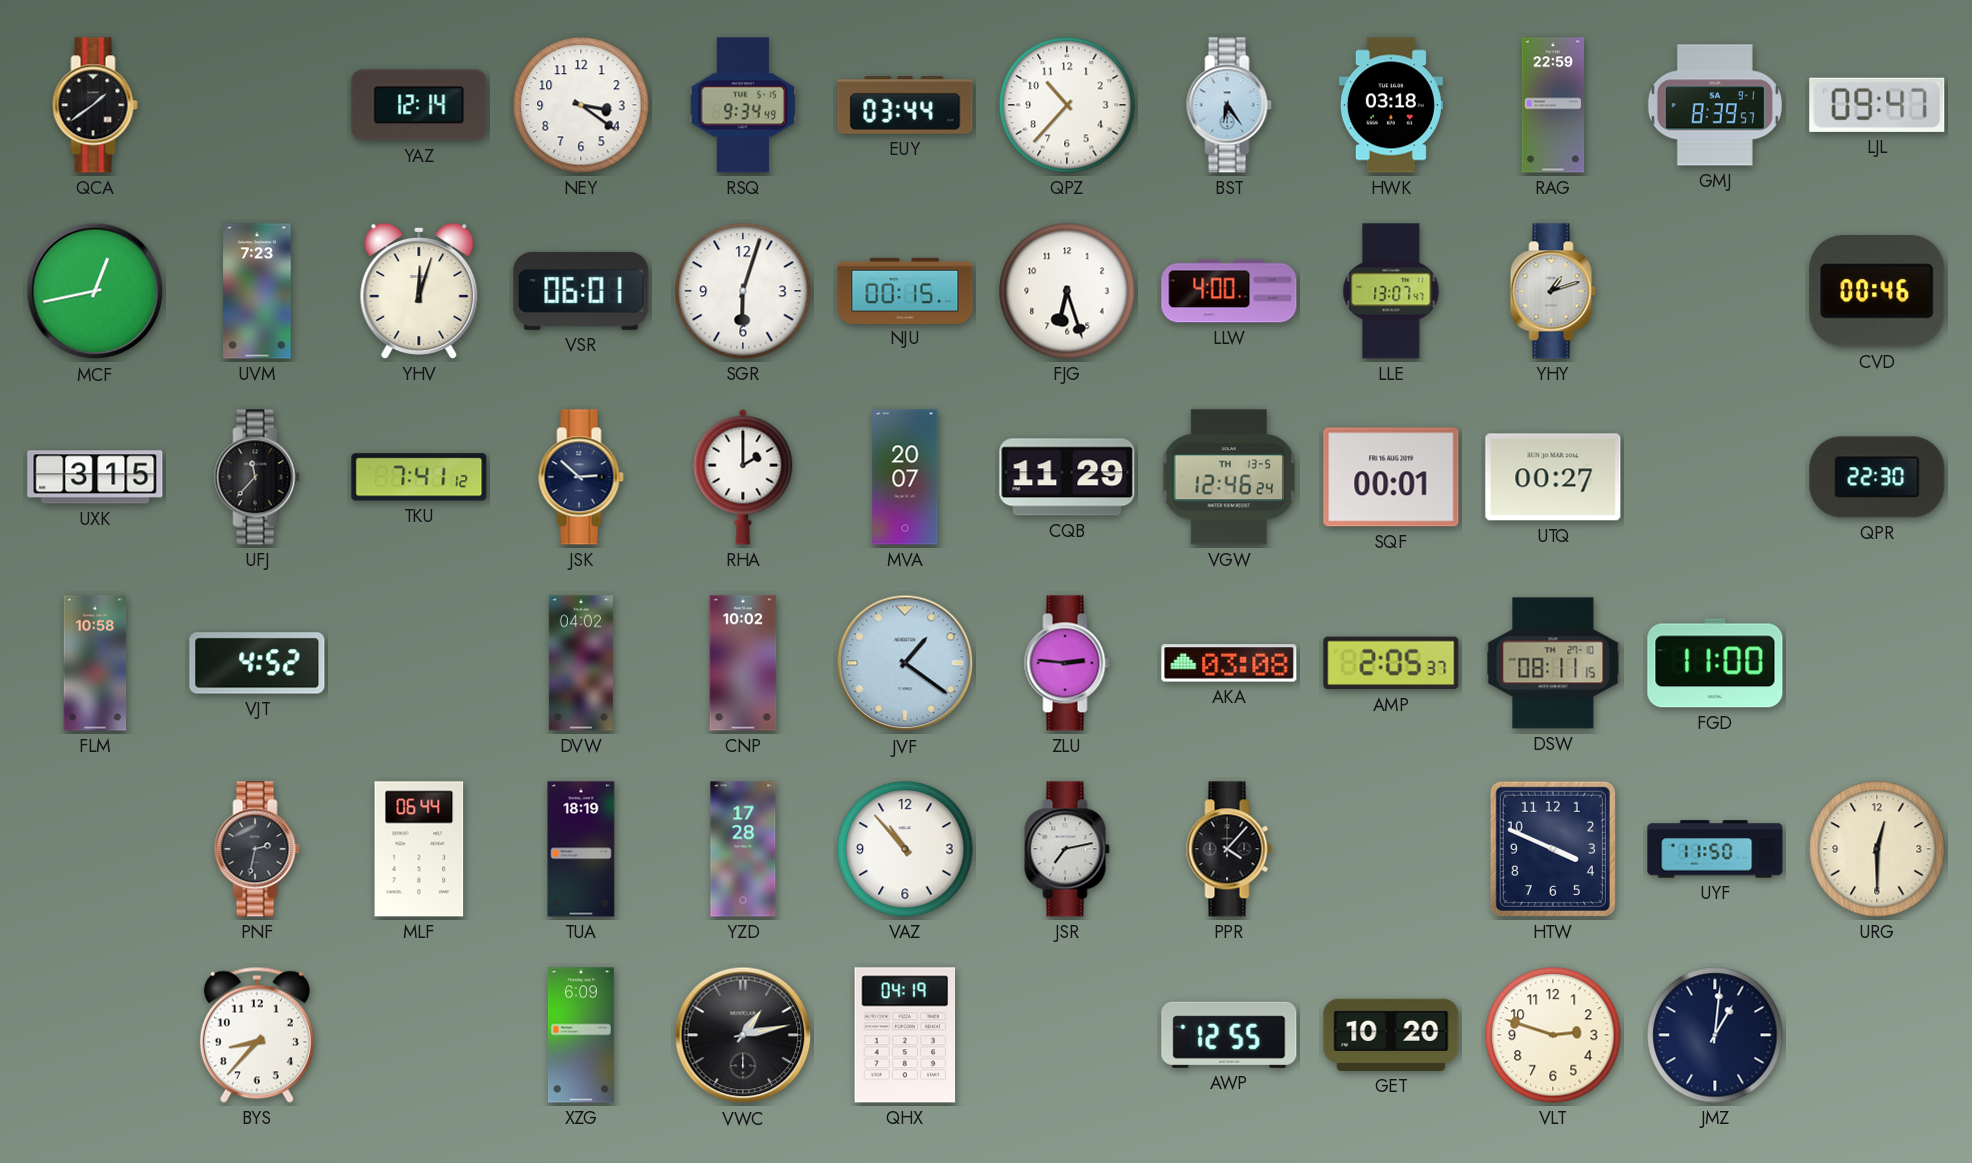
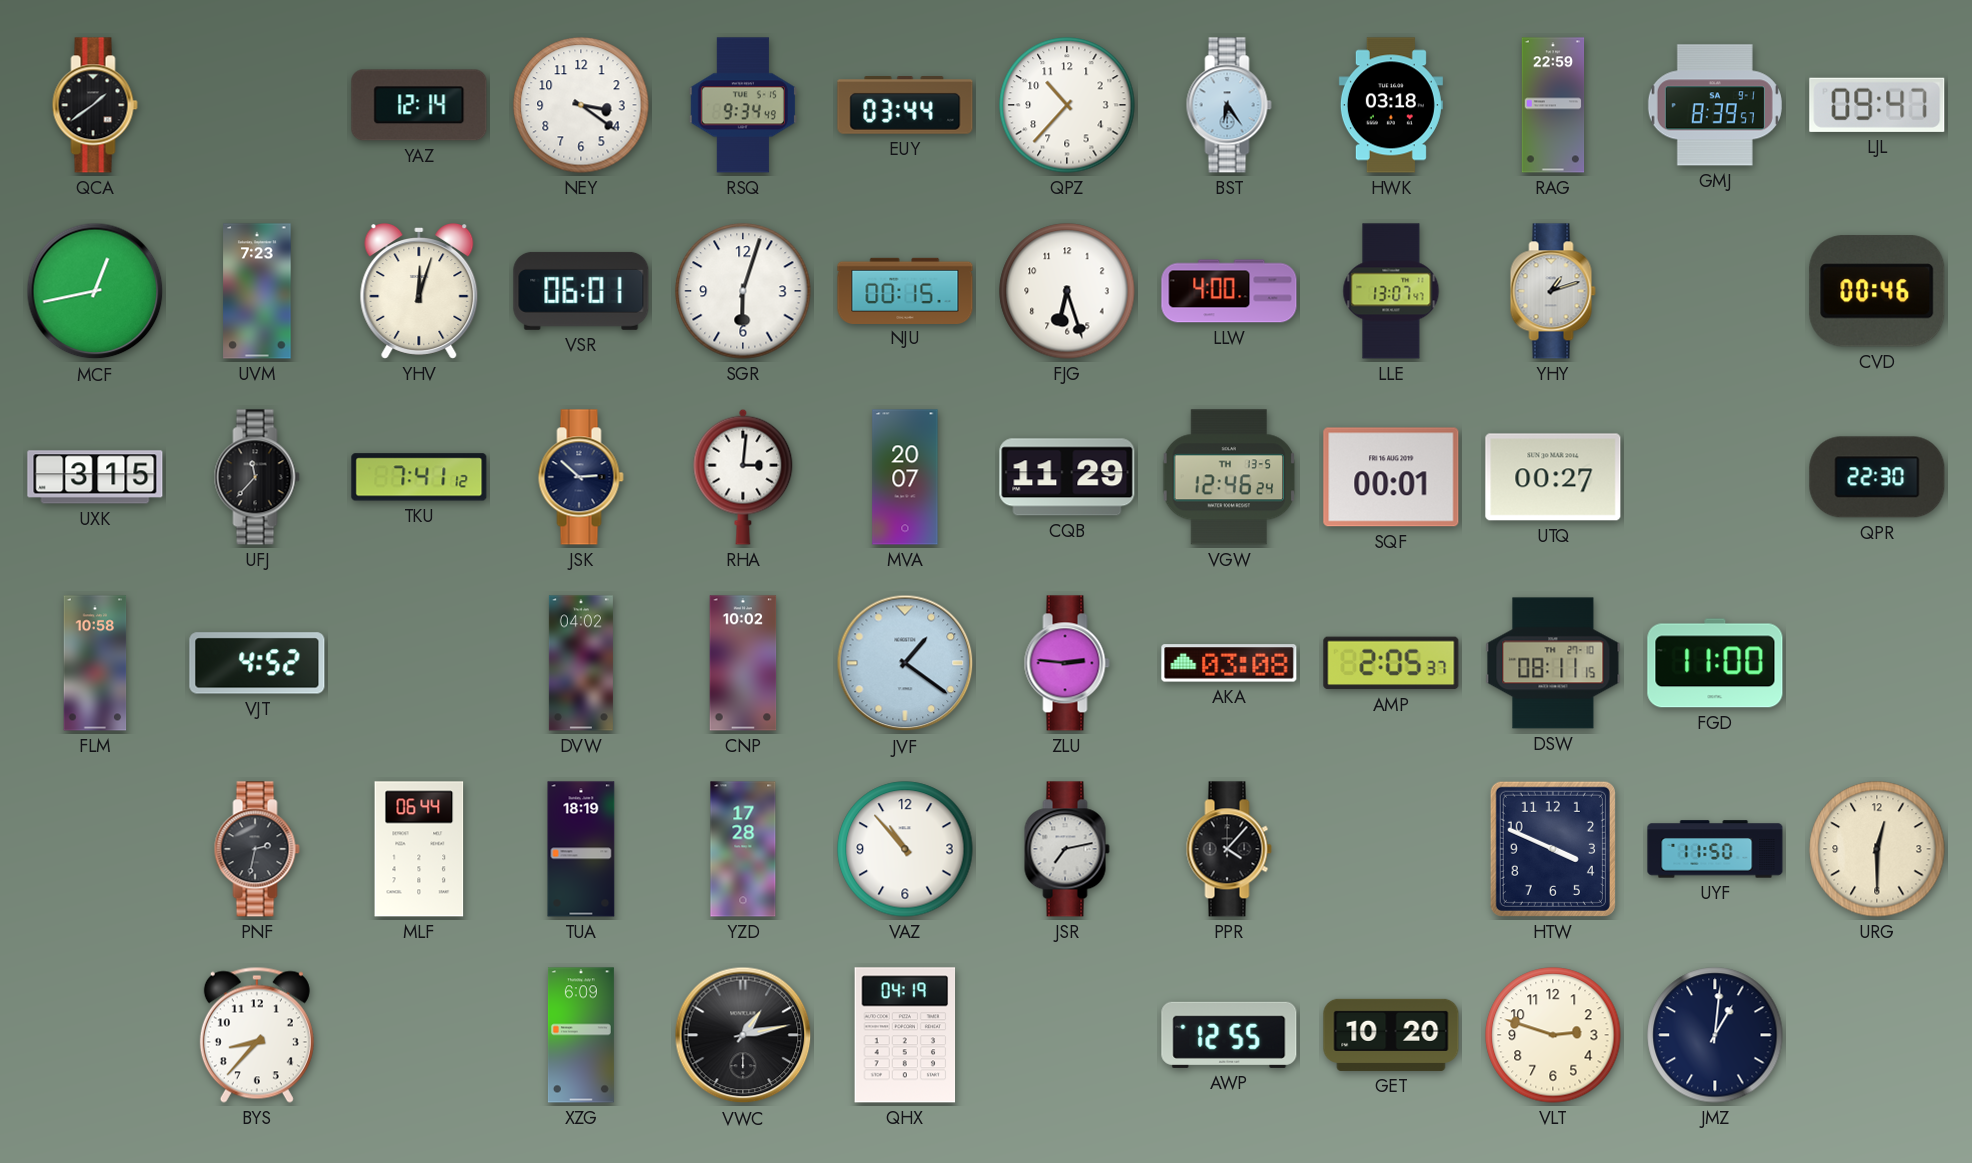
RHA: 2:00 -> 3:01 (743, 477)
